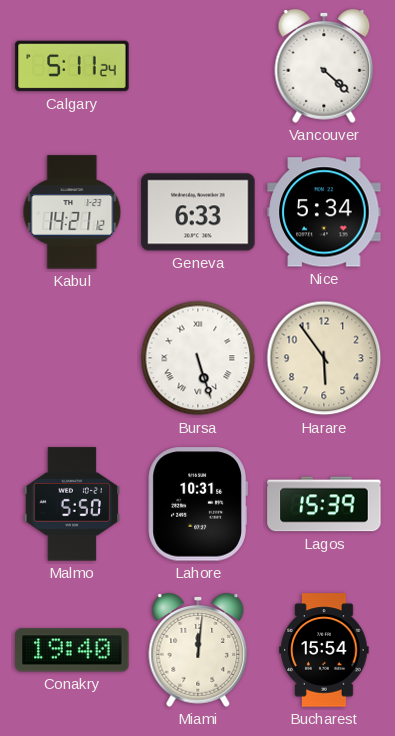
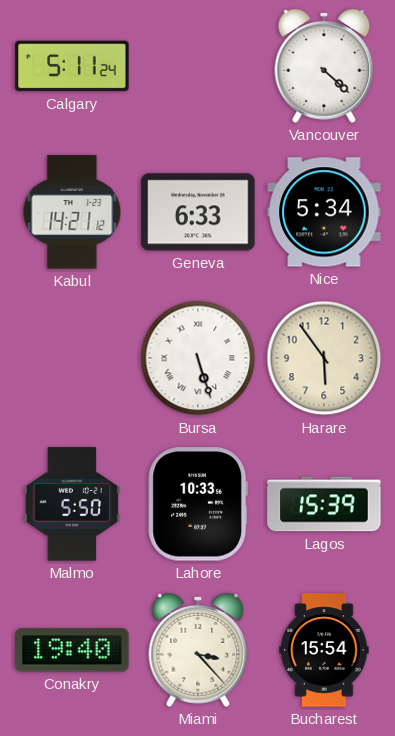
Lahore: 10:31 -> 10:33 (198, 504)
Miami: 12:01 -> 3:23 (198, 651)
